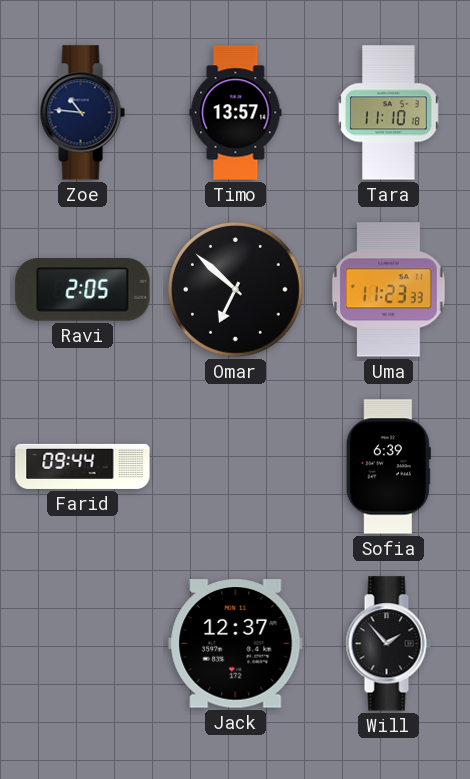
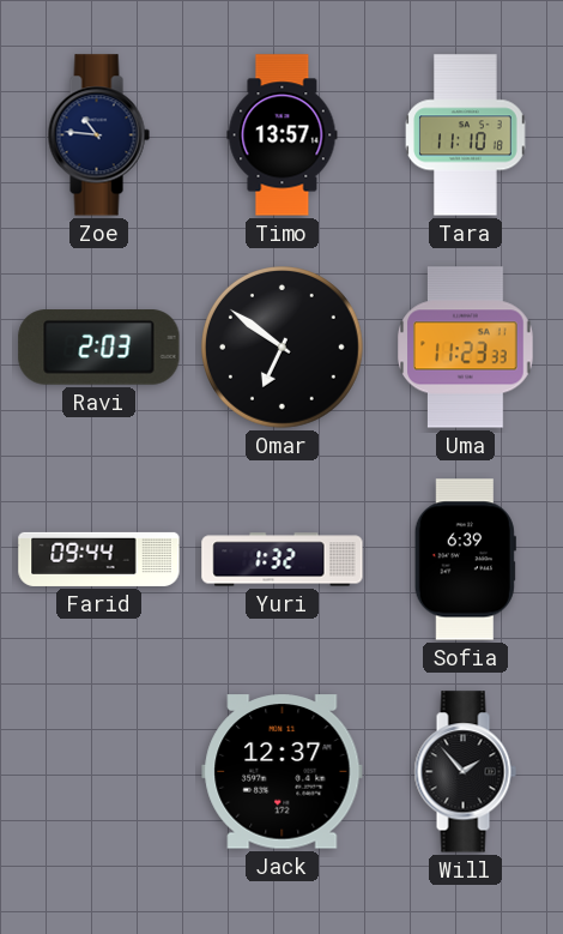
Ravi: 2:05 -> 2:03 (99, 348)
Omar: 6:52 -> 6:51 (283, 348)
Yuri: none -> 1:32 (283, 560)
